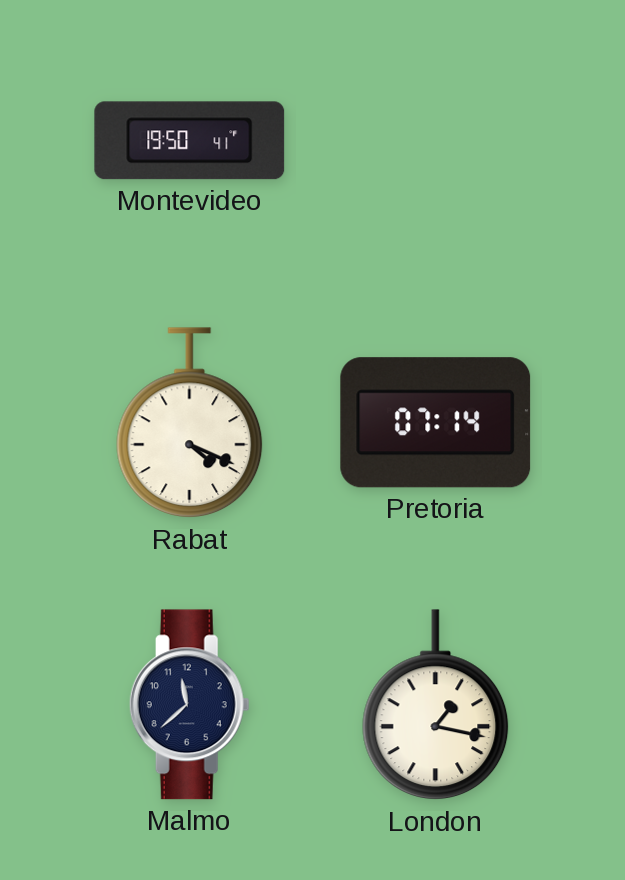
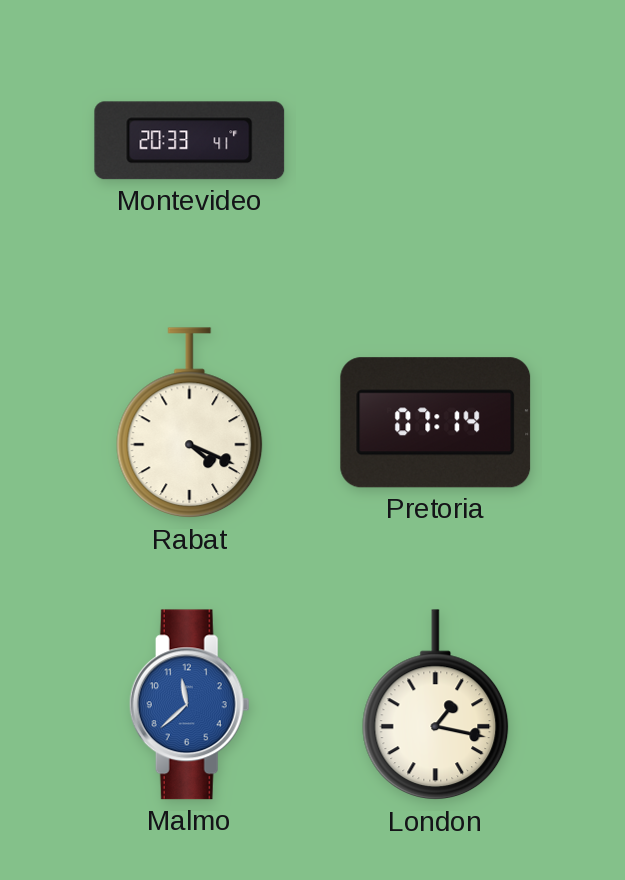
Montevideo: 19:50 -> 20:33 (190, 141)
Malmo dial: navy -> blue (189, 705)
